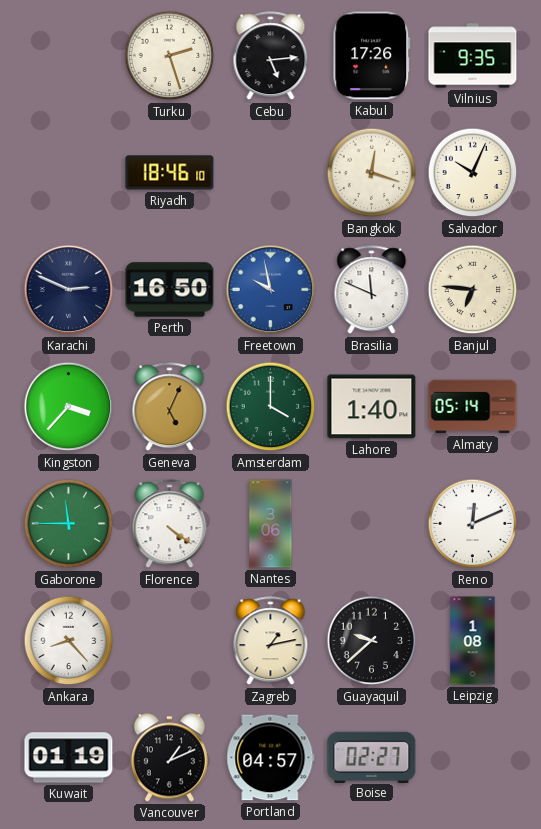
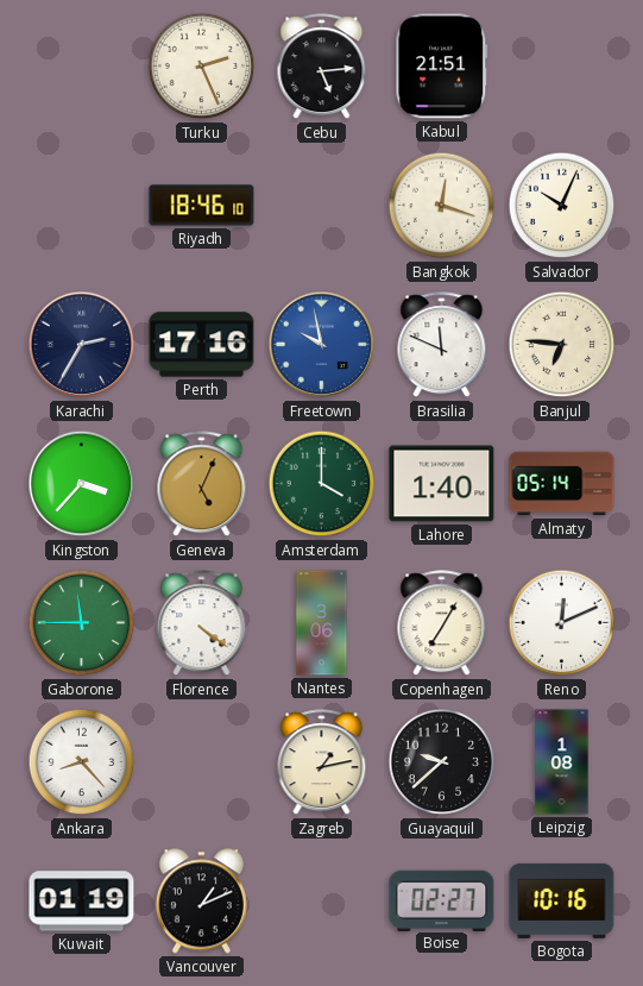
Turku: 2:27 -> 2:26 (202, 67)
Kabul: 17:26 -> 21:51 (442, 67)
Vilnius: 9:35 -> none (473, 56)
Karachi: 2:49 -> 2:35 (82, 345)
Perth: 16:50 -> 17:16 (202, 345)
Copenhagen: none -> 7:05 (442, 623)
Portland: 04:57 -> none (271, 758)
Bogota: none -> 10:16 (562, 900)
